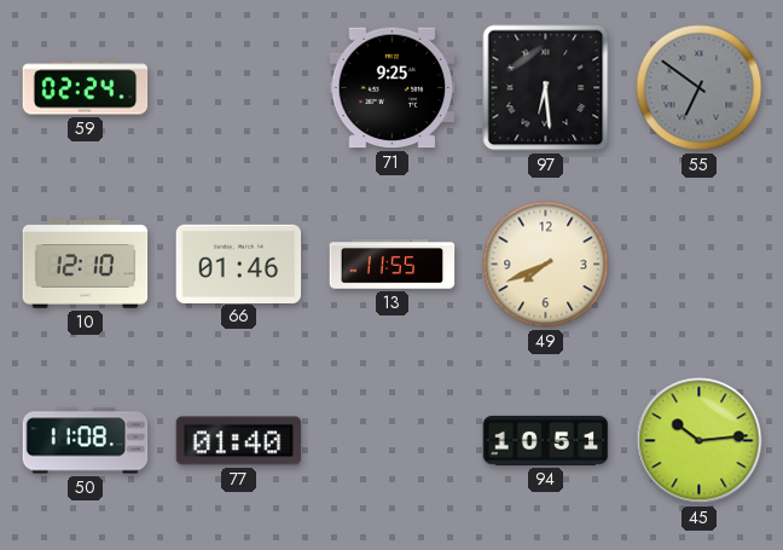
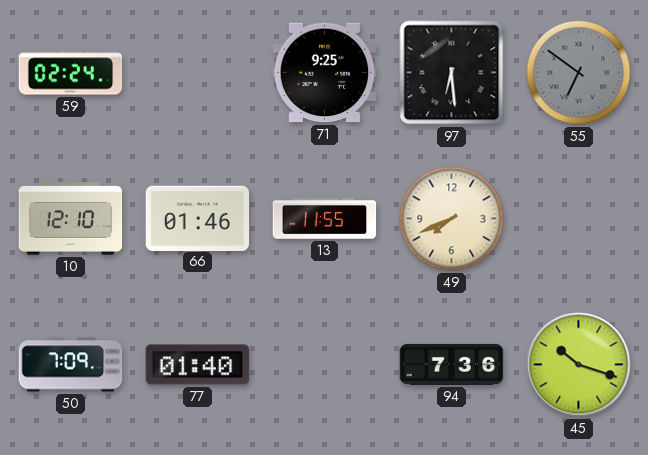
50: 11:08 -> 7:09 (71, 365)
94: 10:51 -> 7:36 (452, 364)
45: 10:14 -> 10:18 (579, 365)
